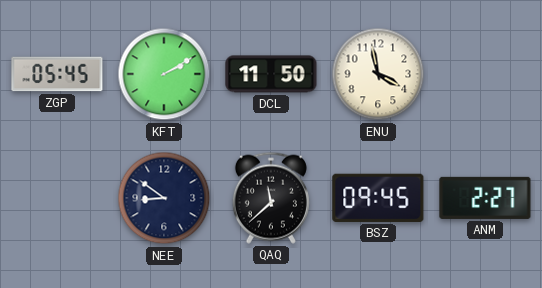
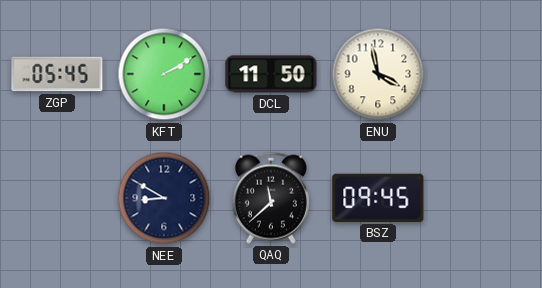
NEE: 8:51 -> 8:50 (164, 198)
ANM: 2:27 -> none (485, 198)
